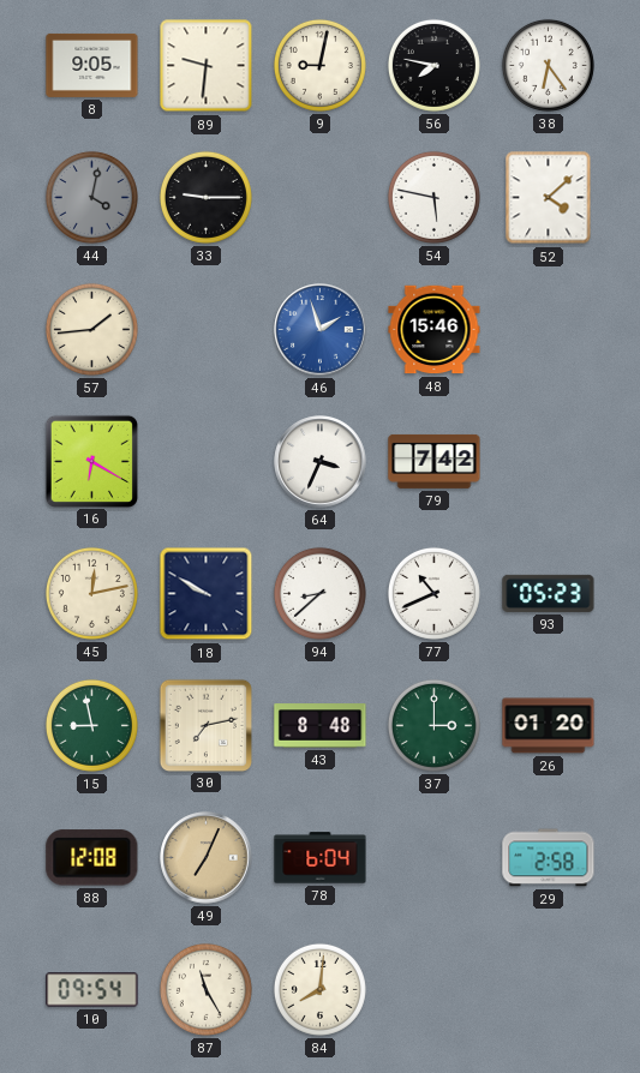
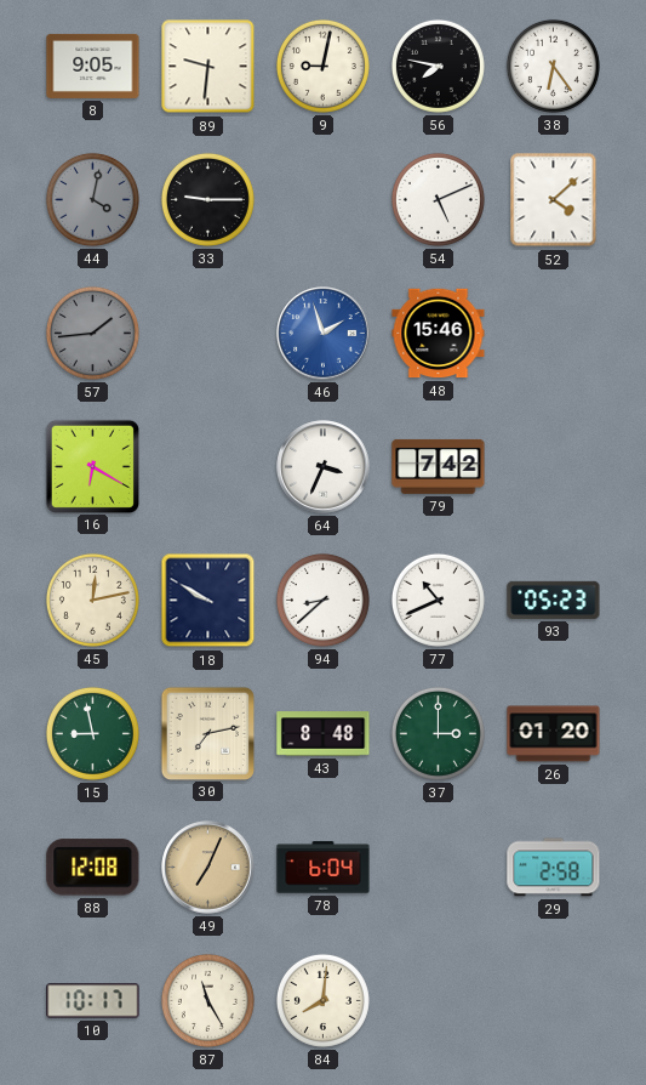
54: 5:47 -> 5:11 (438, 199)
57 dial: cream -> grey (92, 333)
10: 09:54 -> 10:17 (93, 1001)
